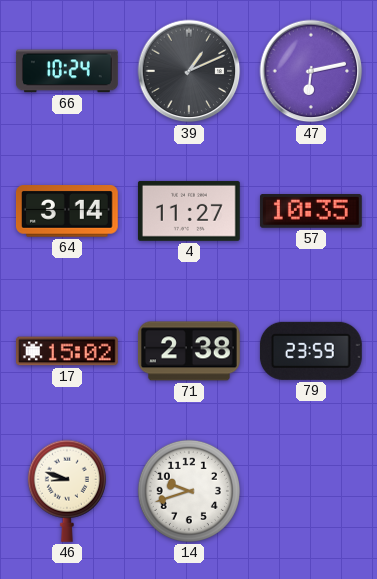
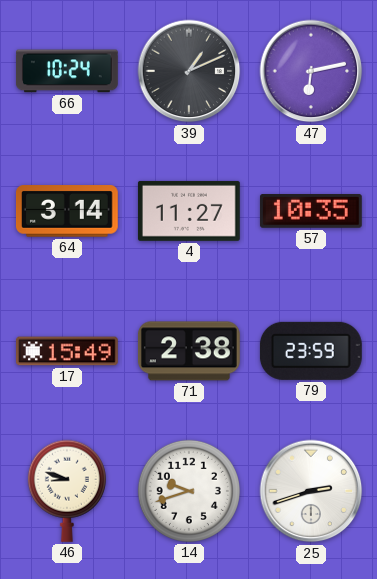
17: 15:02 -> 15:49 (68, 351)
25: none -> 2:42 (311, 491)
